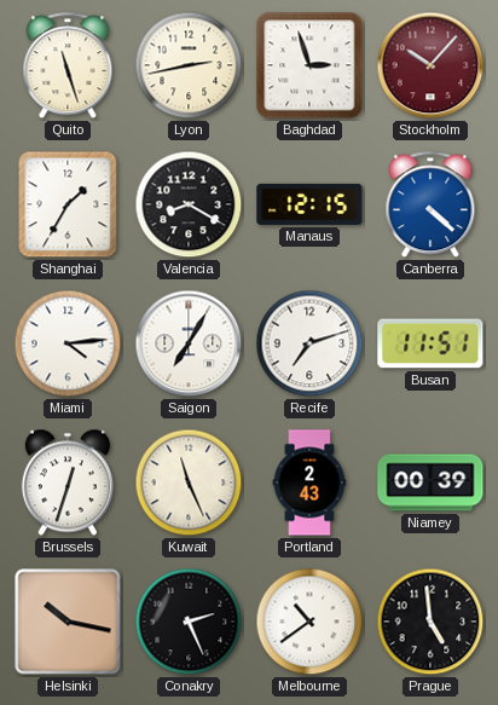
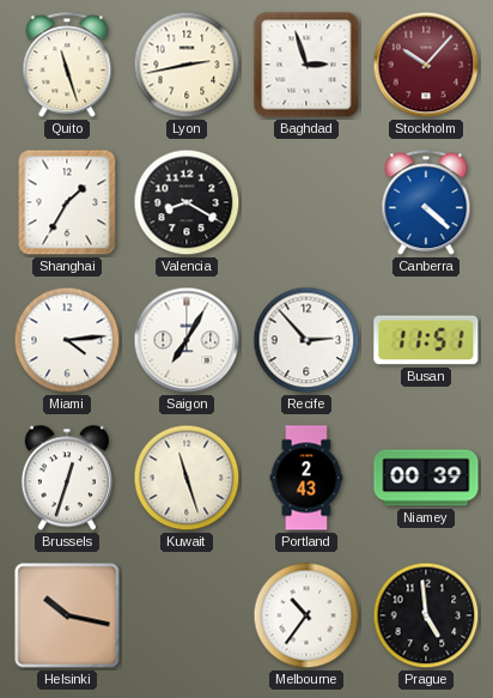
Manaus: 12:15 -> none (309, 204)
Recife: 7:12 -> 2:53 (306, 340)
Kuwait: 11:26 -> 11:27 (187, 478)
Conakry: 2:26 -> none (189, 622)
Melbourne: 10:39 -> 10:36 (306, 615)
